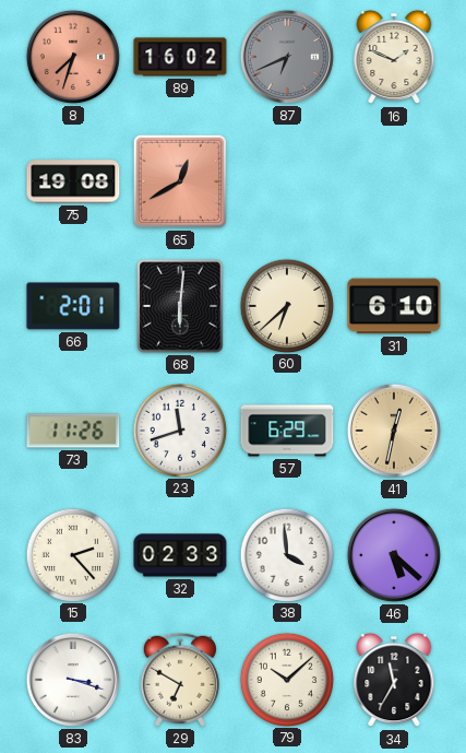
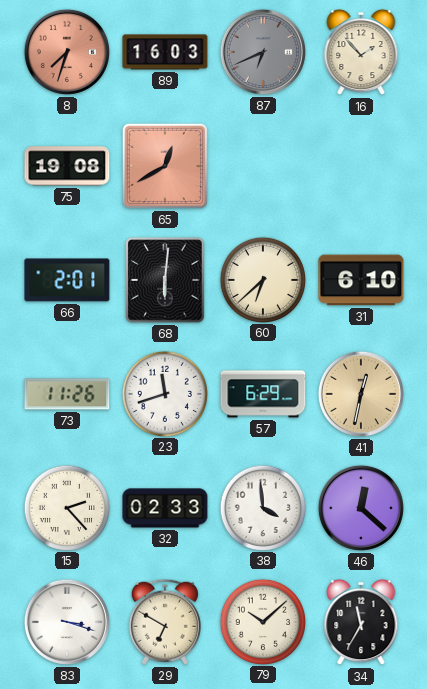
89: 16:02 -> 16:03 (165, 52)
16: 1:49 -> 1:53 (361, 52)
46: 5:22 -> 12:22 (361, 508)
